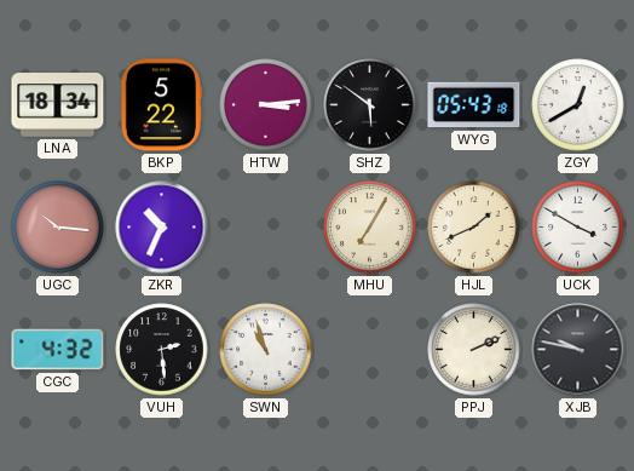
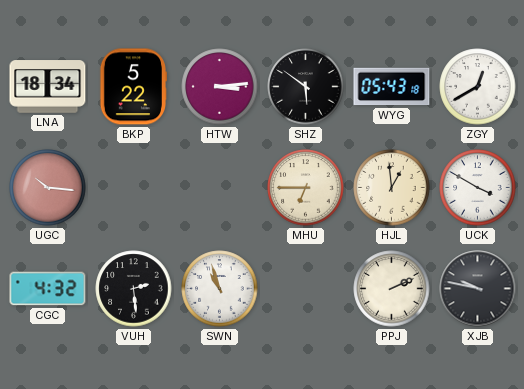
ZKR: 10:34 -> none (162, 228)
MHU: 7:05 -> 6:45 (306, 188)
HJL: 1:41 -> 12:59 (392, 188)
